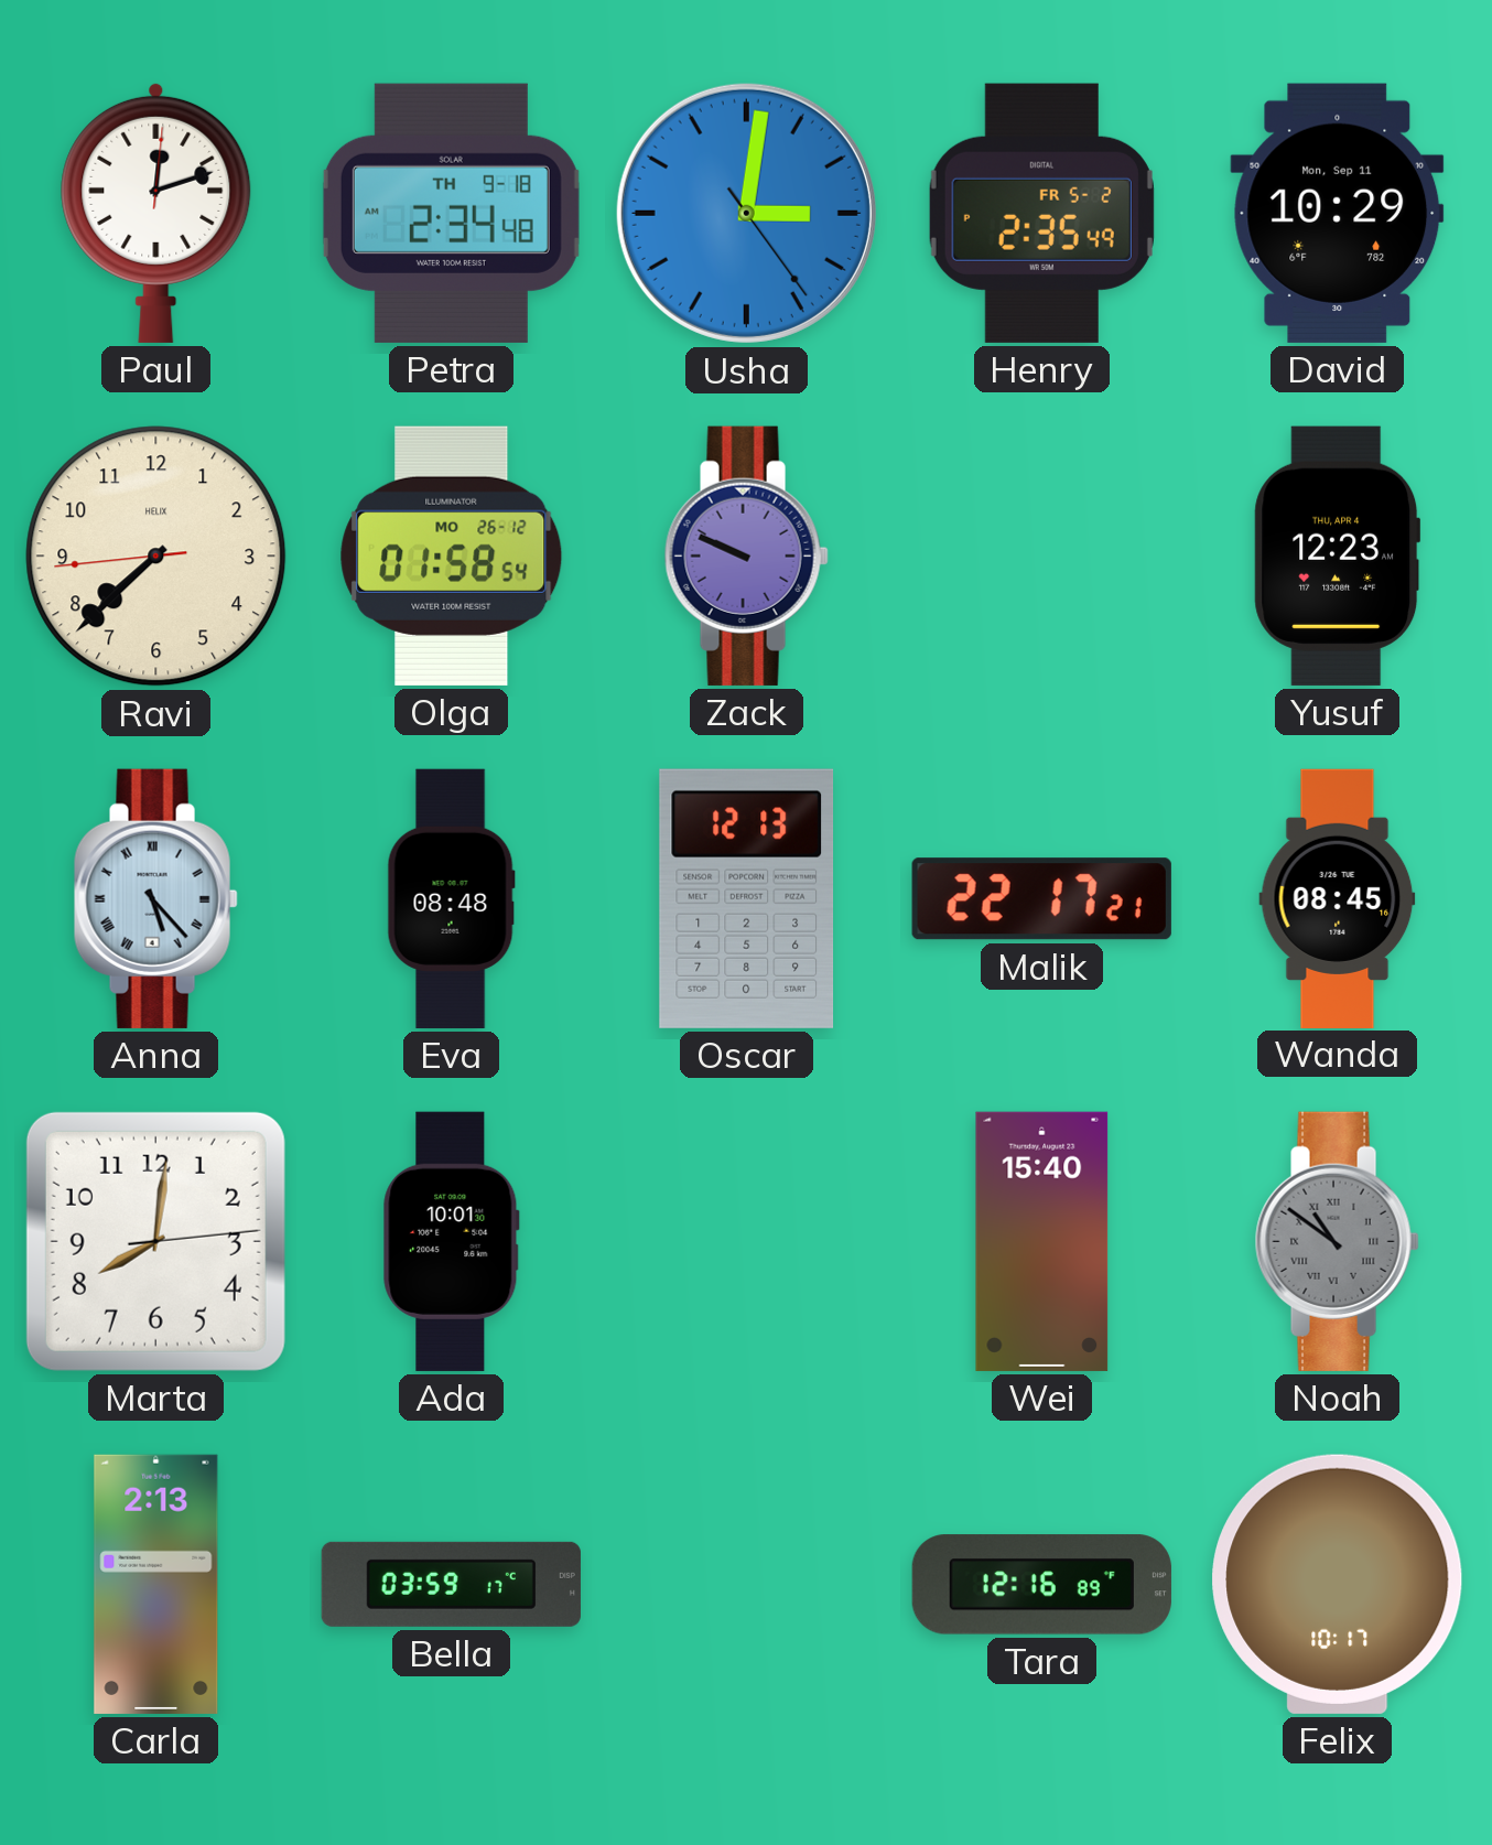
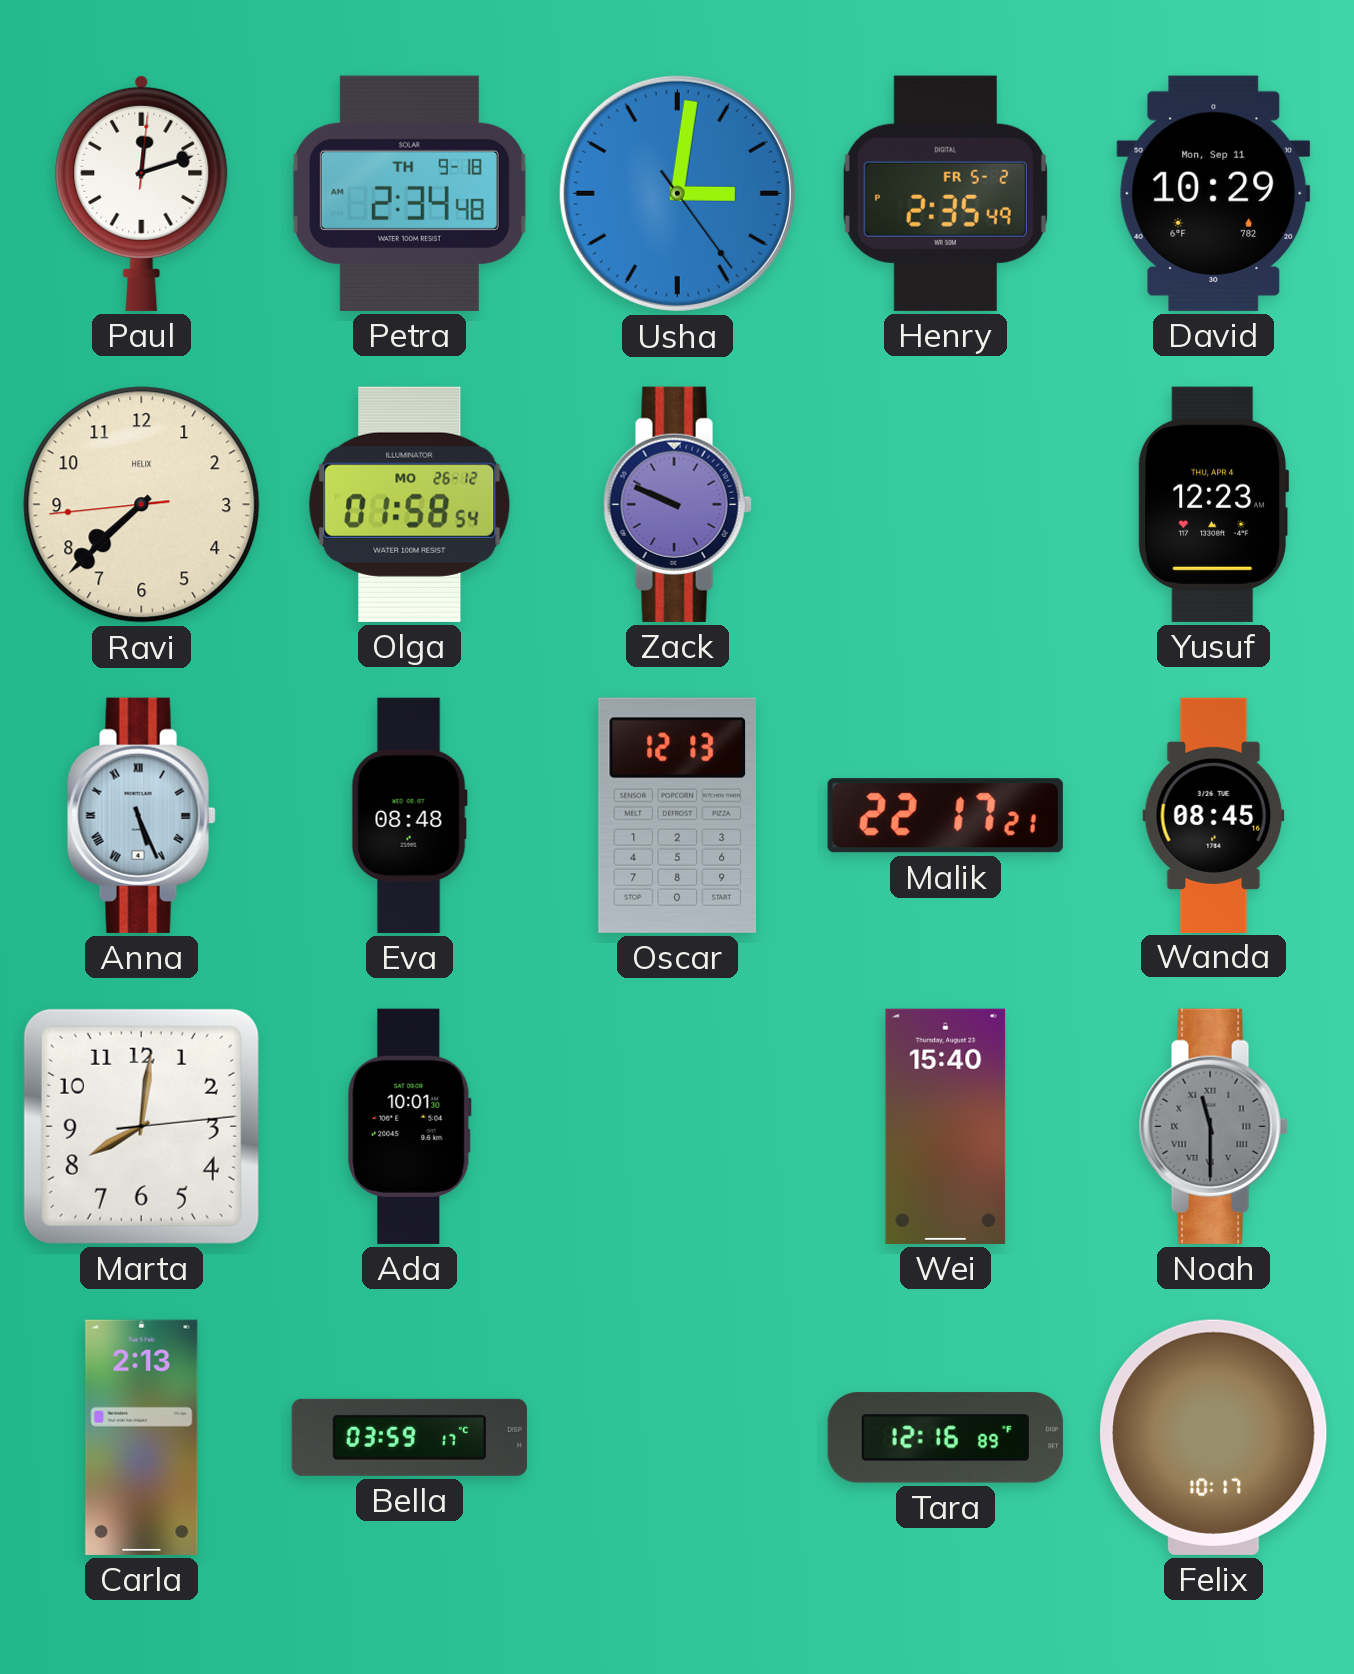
Anna: 5:23 -> 5:26 (141, 815)
Noah: 10:51 -> 11:30 (1213, 1126)
